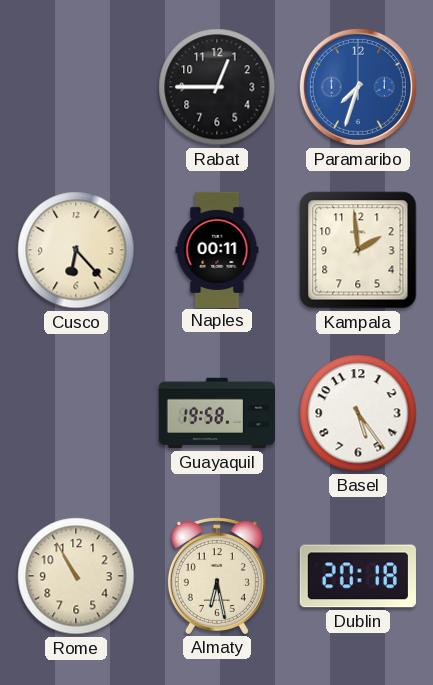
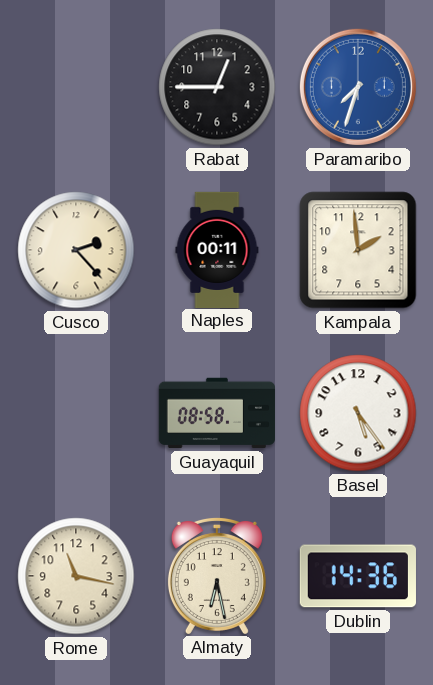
Cusco: 6:23 -> 2:23 (76, 250)
Guayaquil: 19:58 -> 08:58 (216, 413)
Rome: 10:55 -> 11:17 (76, 576)
Dublin: 20:18 -> 14:36 (358, 576)
